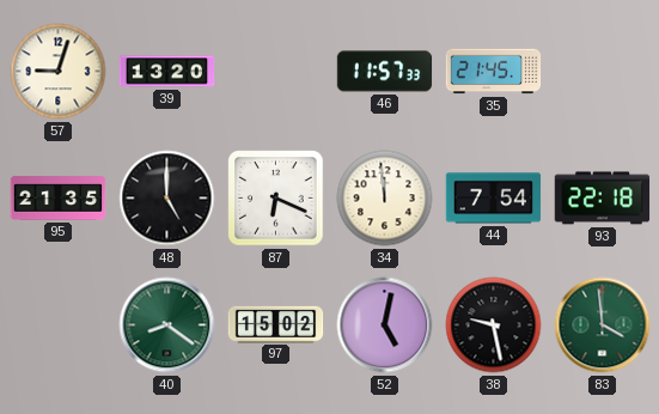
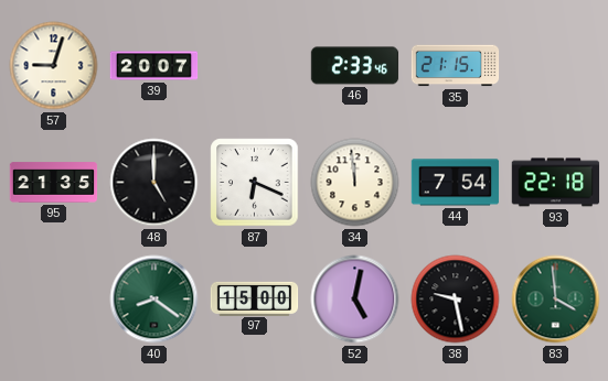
39: 13:20 -> 20:07 (154, 66)
46: 11:57 -> 2:33 (355, 66)
35: 21:45 -> 21:15 (456, 66)
97: 15:02 -> 15:00 (255, 298)
